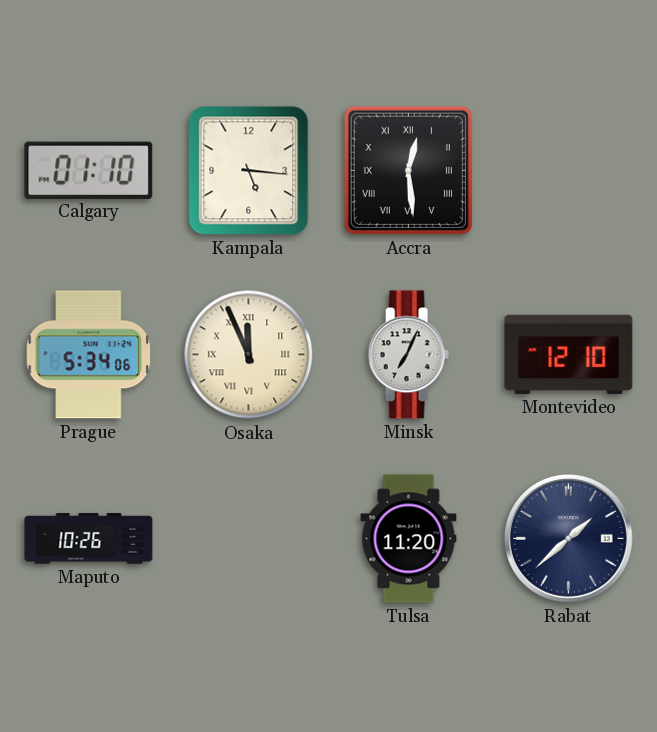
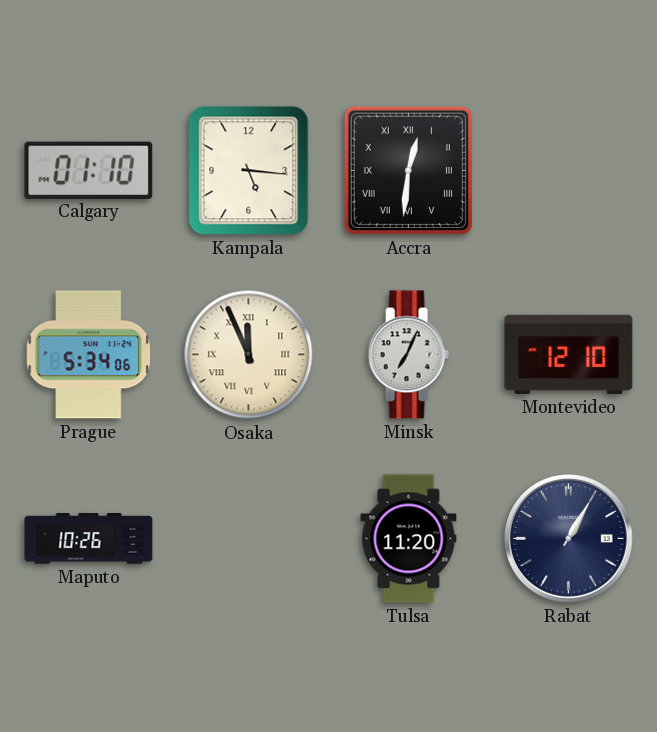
Accra: 12:29 -> 12:31 (408, 170)
Rabat: 1:38 -> 1:05 (569, 539)
